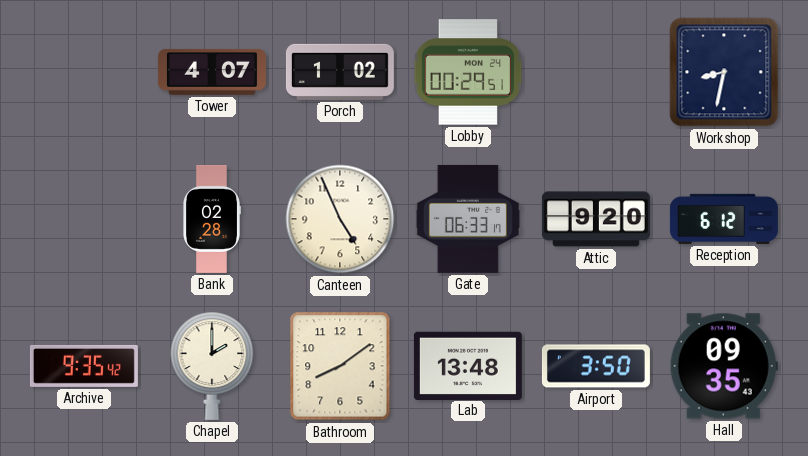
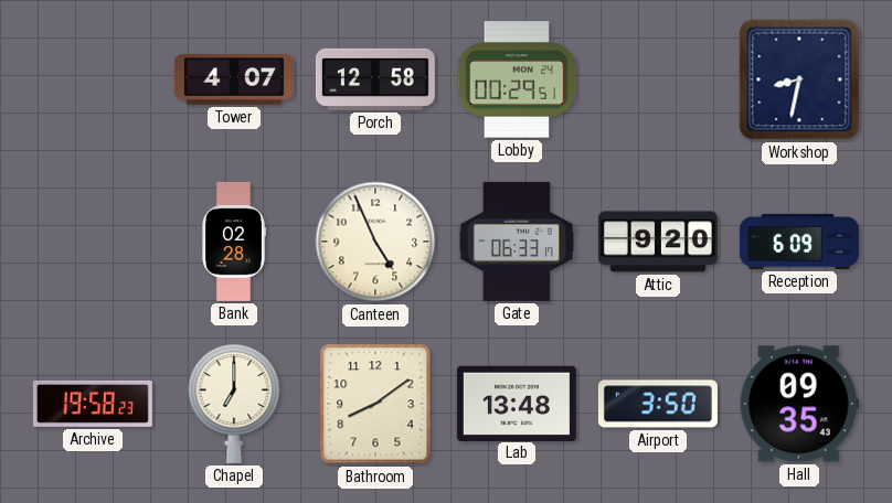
Porch: 1:02 -> 12:58 (375, 79)
Reception: 6:12 -> 6:09 (799, 242)
Archive: 9:35 -> 19:58 (93, 404)
Chapel: 2:00 -> 7:00 (234, 404)
